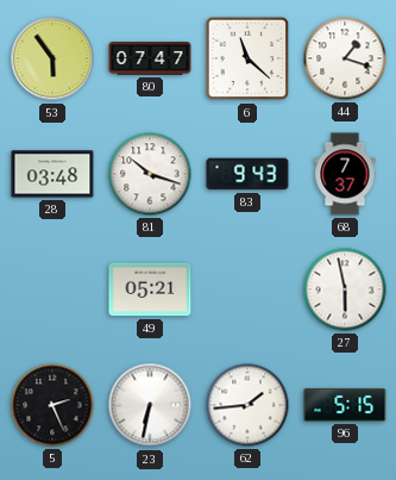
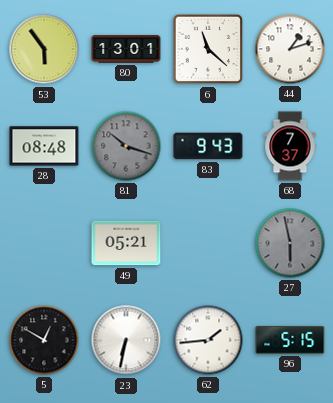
80: 07:47 -> 13:01 (126, 49)
44: 1:18 -> 1:12 (290, 49)
28: 03:48 -> 08:48 (44, 146)
81 dial: white -> grey (126, 146)
27 dial: white -> grey (290, 243)
5: 2:26 -> 12:50 (44, 340)
